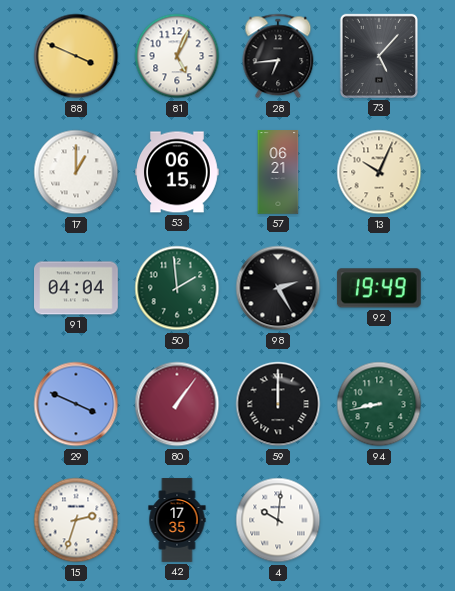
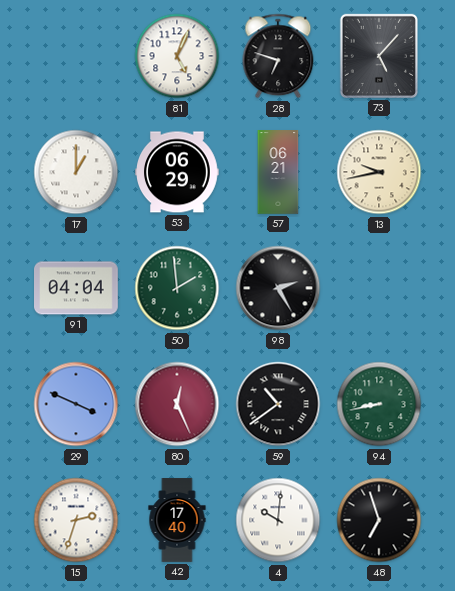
88: 3:49 -> none (76, 56)
28: 6:44 -> 6:48 (278, 56)
53: 06:15 -> 06:29 (177, 172)
13: 10:04 -> 9:43 (379, 172)
92: 19:49 -> none (379, 288)
80: 1:06 -> 12:26 (177, 404)
59: 12:00 -> 10:39 (278, 404)
42: 17:35 -> 17:40 (177, 520)
48: none -> 6:57 (379, 520)
